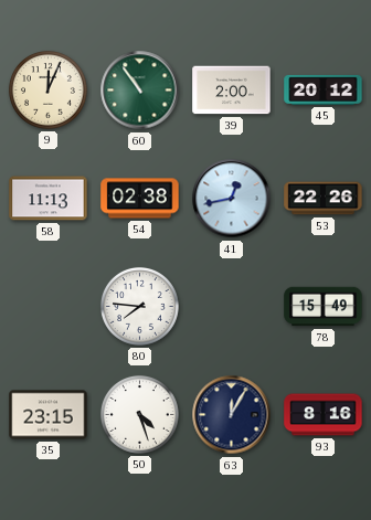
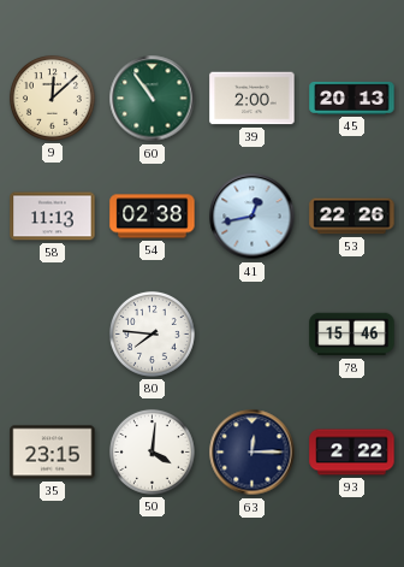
9: 12:04 -> 12:08 (52, 98)
45: 20:12 -> 20:13 (352, 98)
78: 15:49 -> 15:46 (352, 335)
50: 4:27 -> 4:01 (151, 451)
63: 12:05 -> 12:15 (252, 453)
93: 8:16 -> 2:22 (352, 453)
